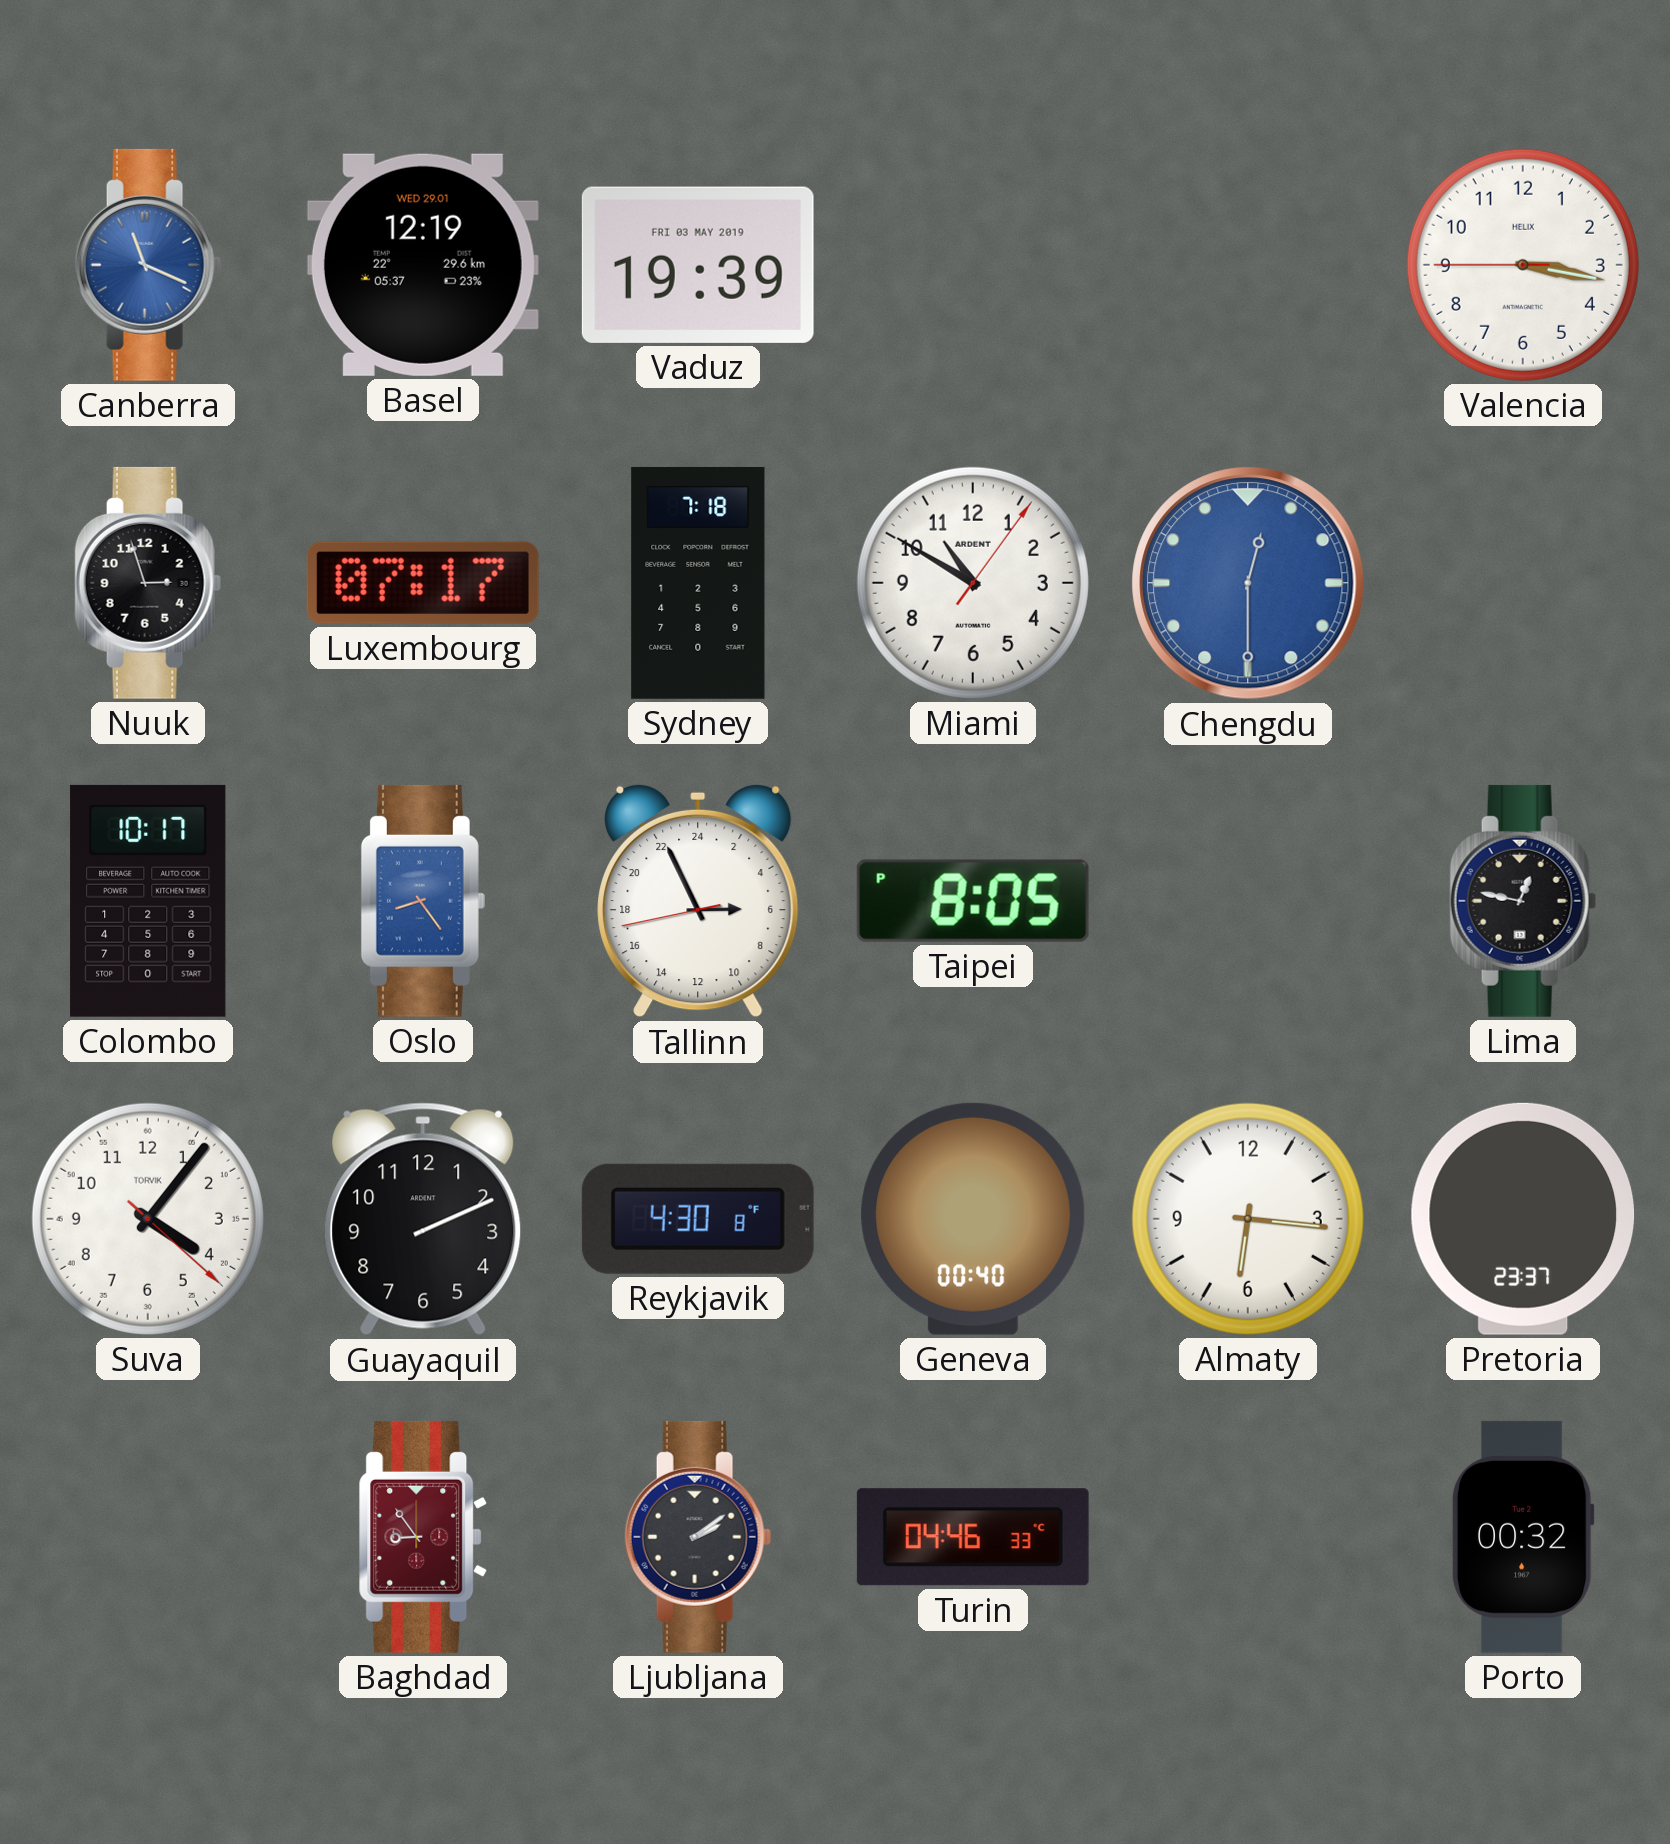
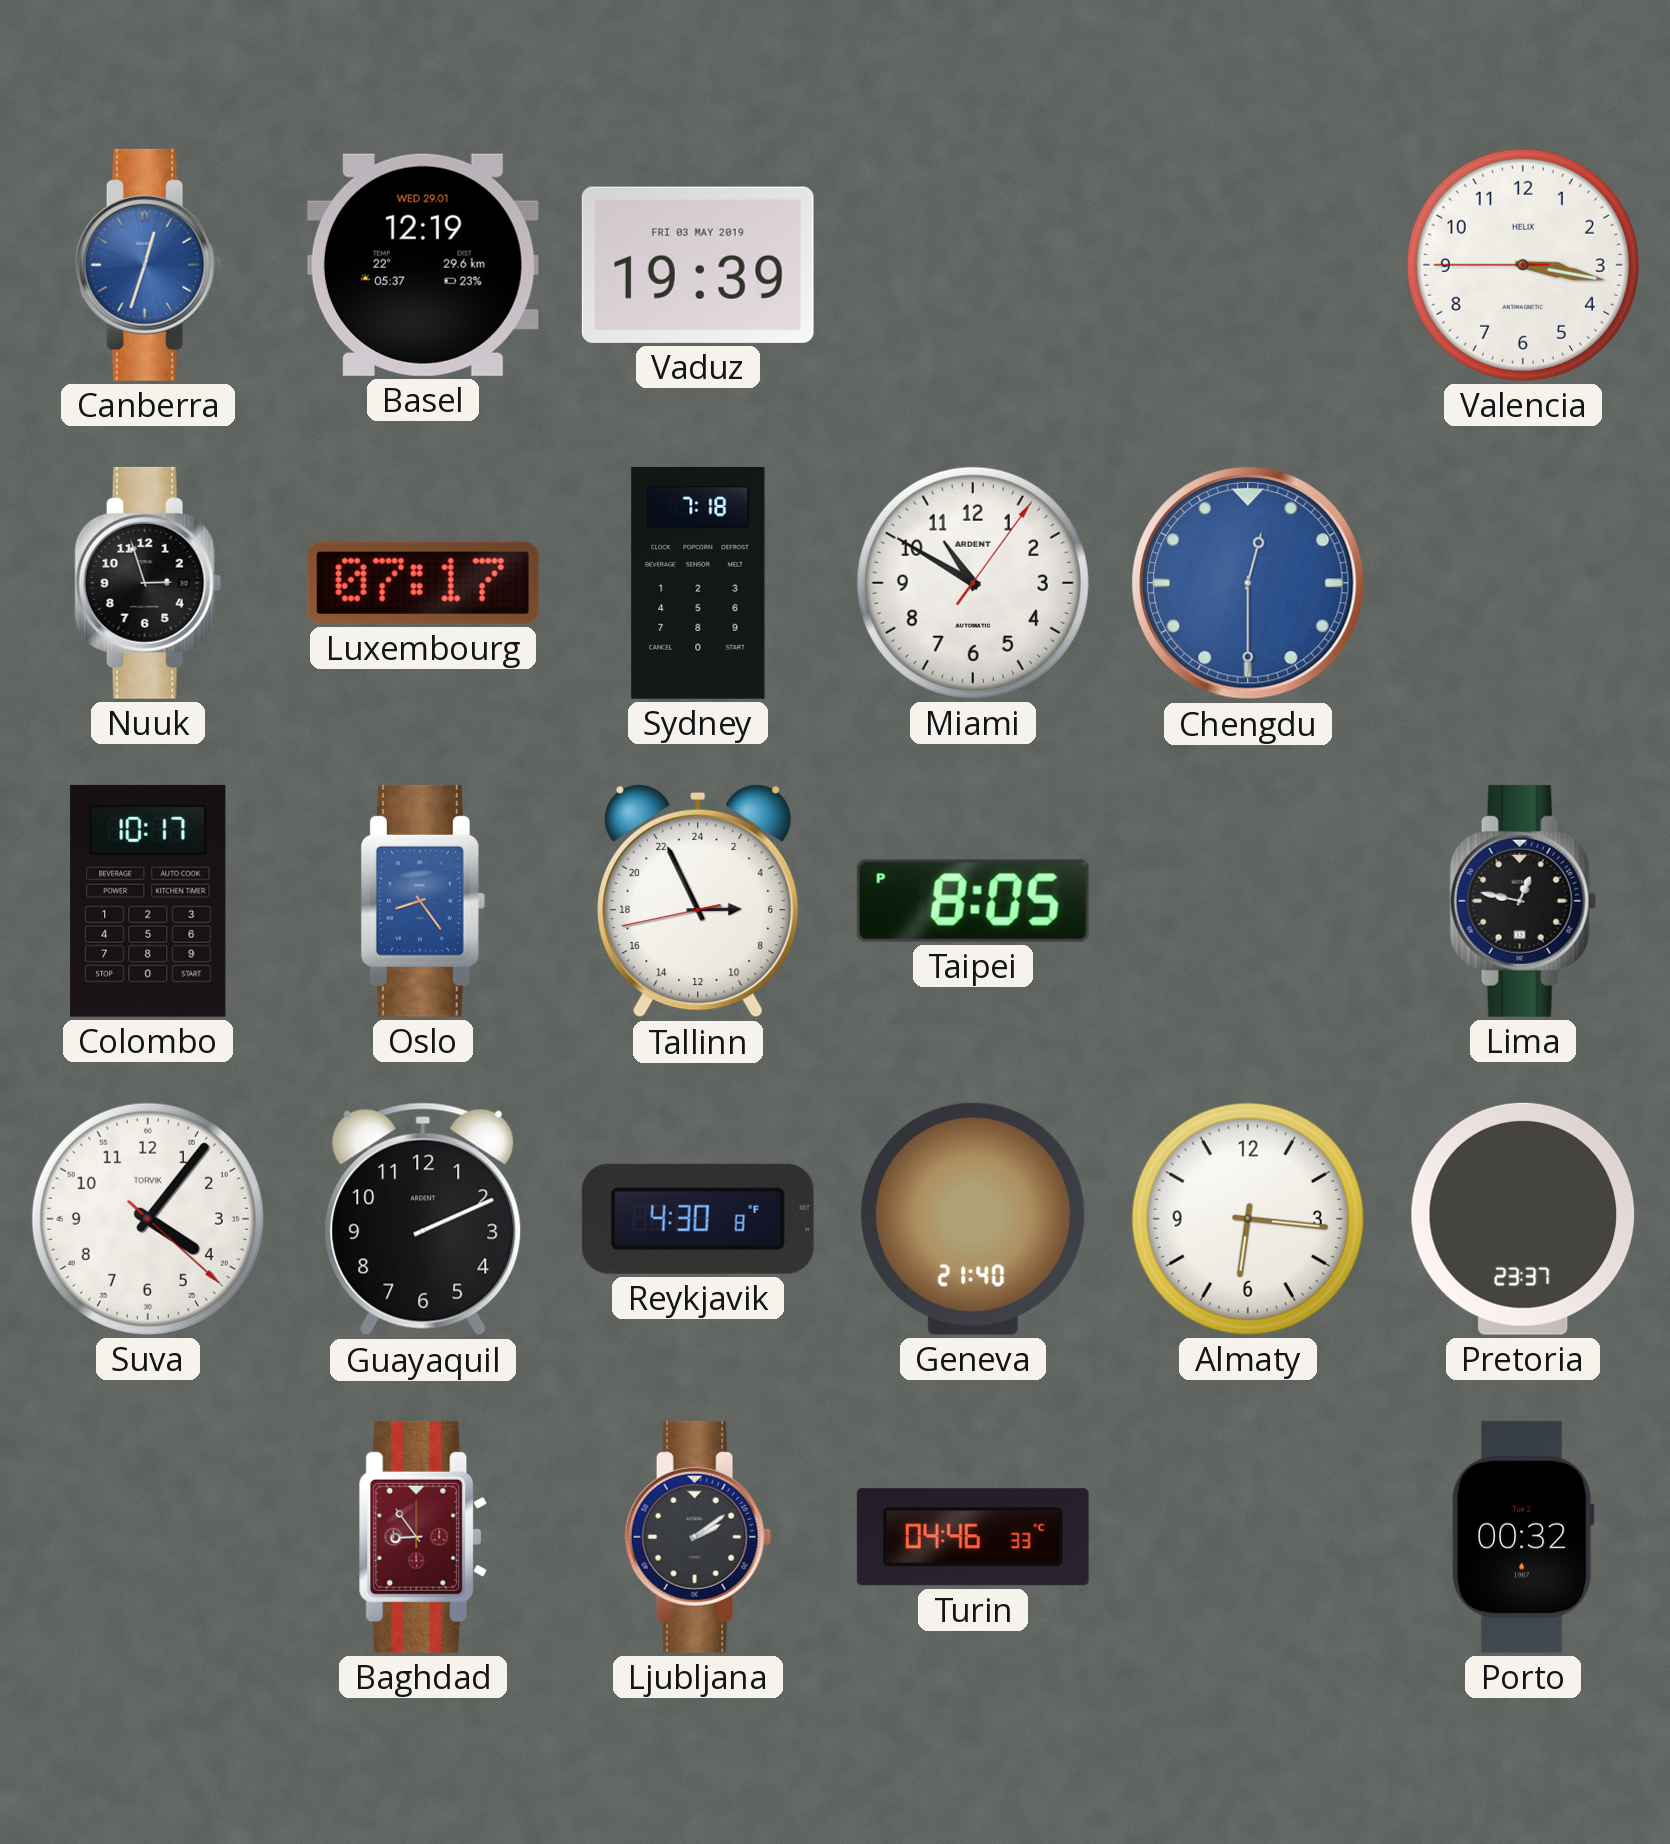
Canberra: 11:19 -> 12:33 (148, 265)
Geneva: 00:40 -> 21:40 (973, 1219)
